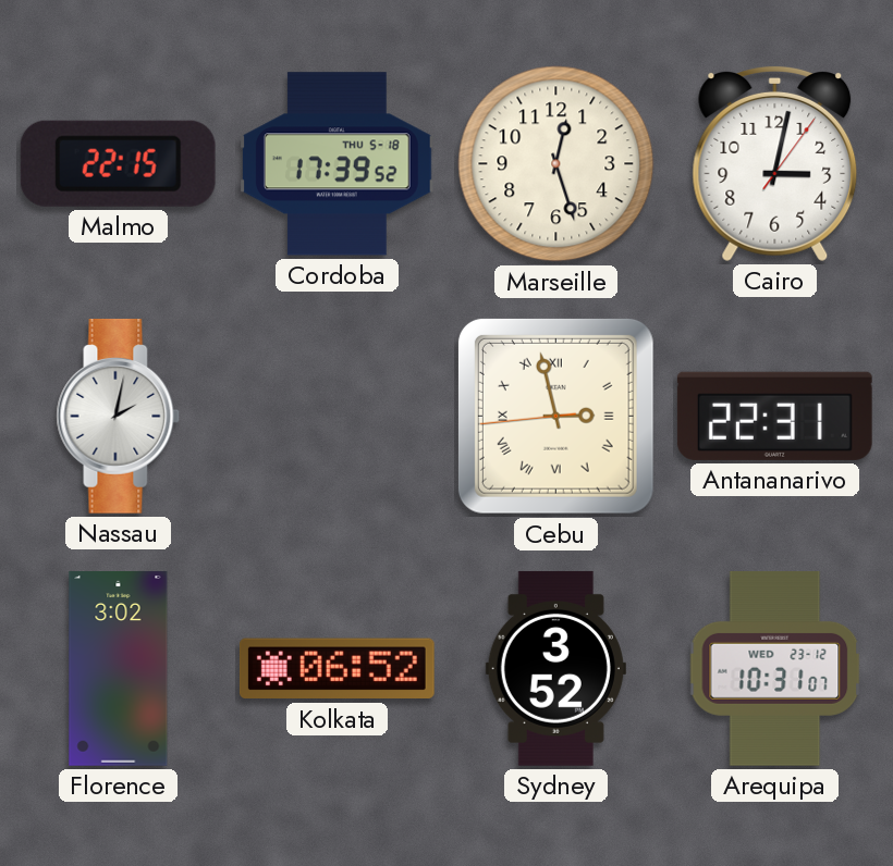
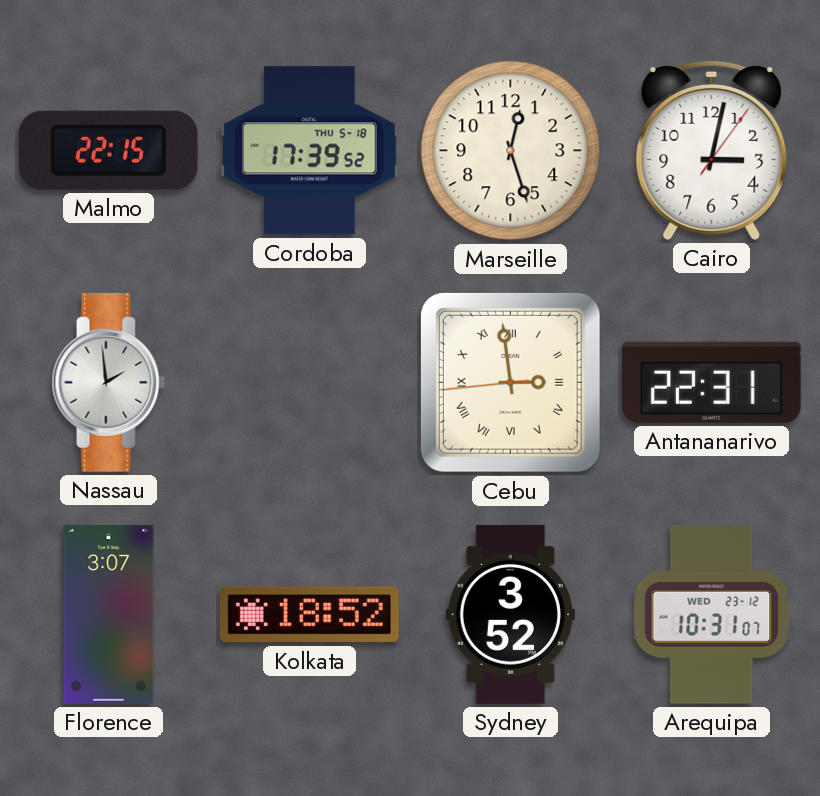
Nassau: 2:02 -> 1:59 (109, 382)
Cebu: 2:57 -> 2:58 (510, 382)
Florence: 3:02 -> 3:07 (109, 615)
Kolkata: 06:52 -> 18:52 (309, 615)
